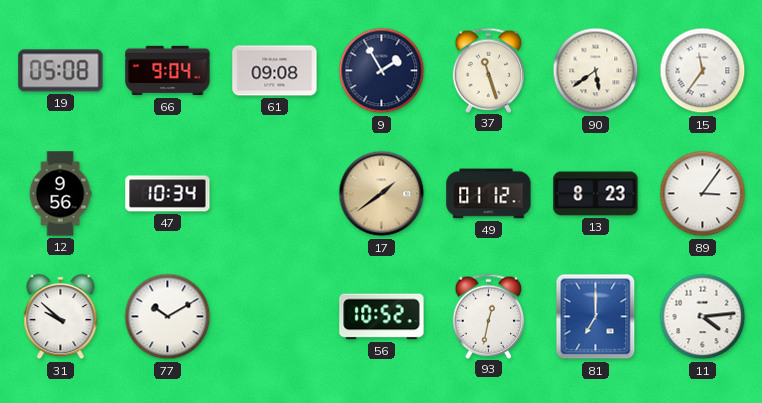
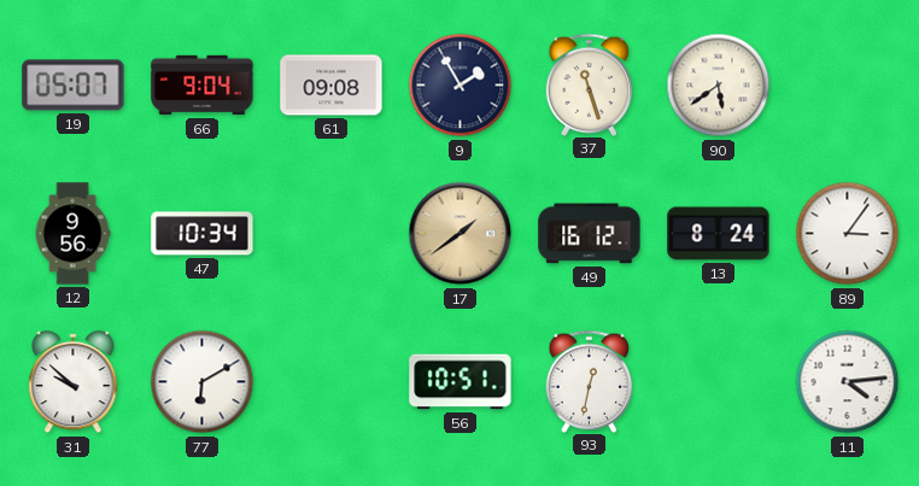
19: 05:08 -> 05:07 (74, 86)
15: 11:36 -> none (703, 71)
49: 01:12 -> 16:12 (590, 234)
13: 8:23 -> 8:24 (719, 234)
77: 10:10 -> 6:10 (203, 382)
56: 10:52 -> 10:51 (461, 382)
81: 7:00 -> none (596, 317)
